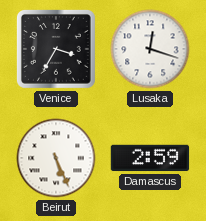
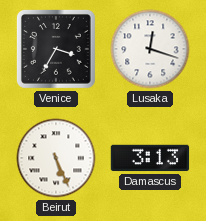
Damascus: 2:59 -> 3:13 (150, 158)
